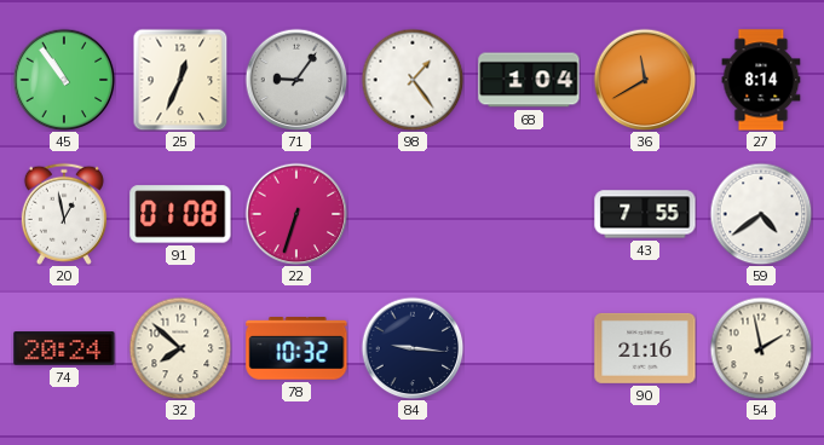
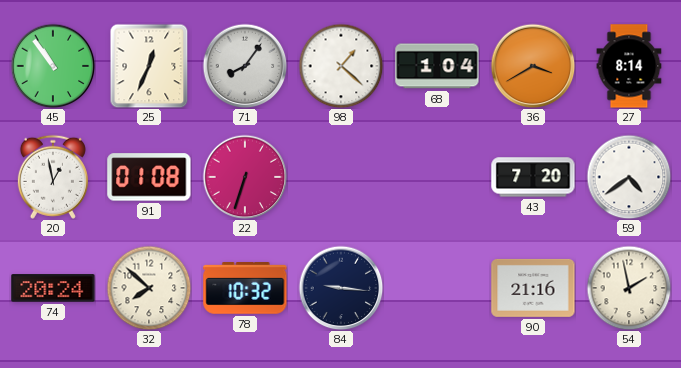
71: 9:06 -> 8:06 (245, 66)
98: 1:24 -> 1:22 (341, 66)
36: 11:40 -> 3:40 (533, 66)
43: 7:55 -> 7:20 (533, 177)
